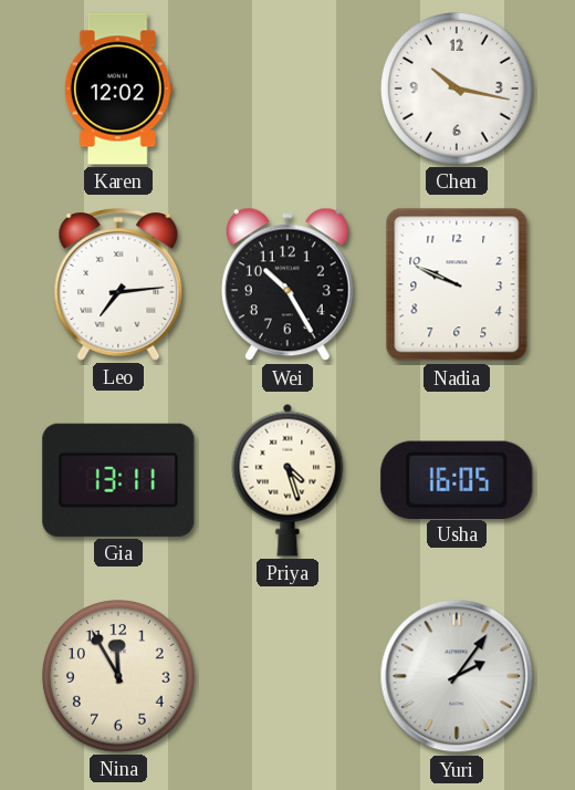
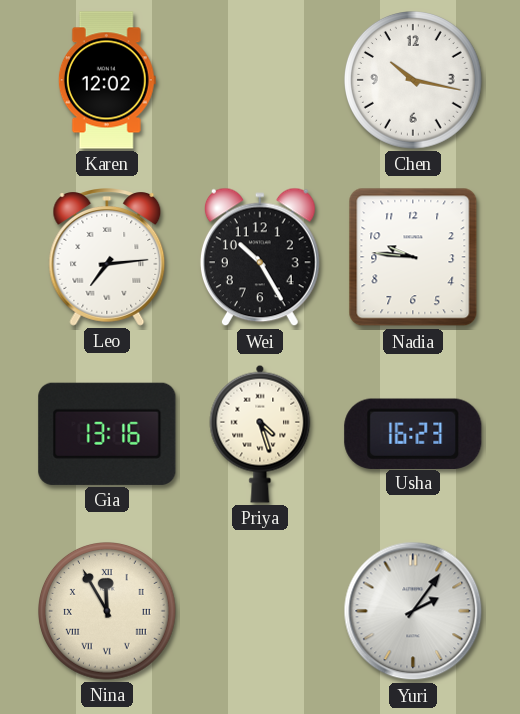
Nadia: 9:49 -> 9:46 (413, 257)
Gia: 13:11 -> 13:16 (107, 434)
Usha: 16:05 -> 16:23 (413, 433)
Nina numerals: Arabic -> Roman (108, 612)
